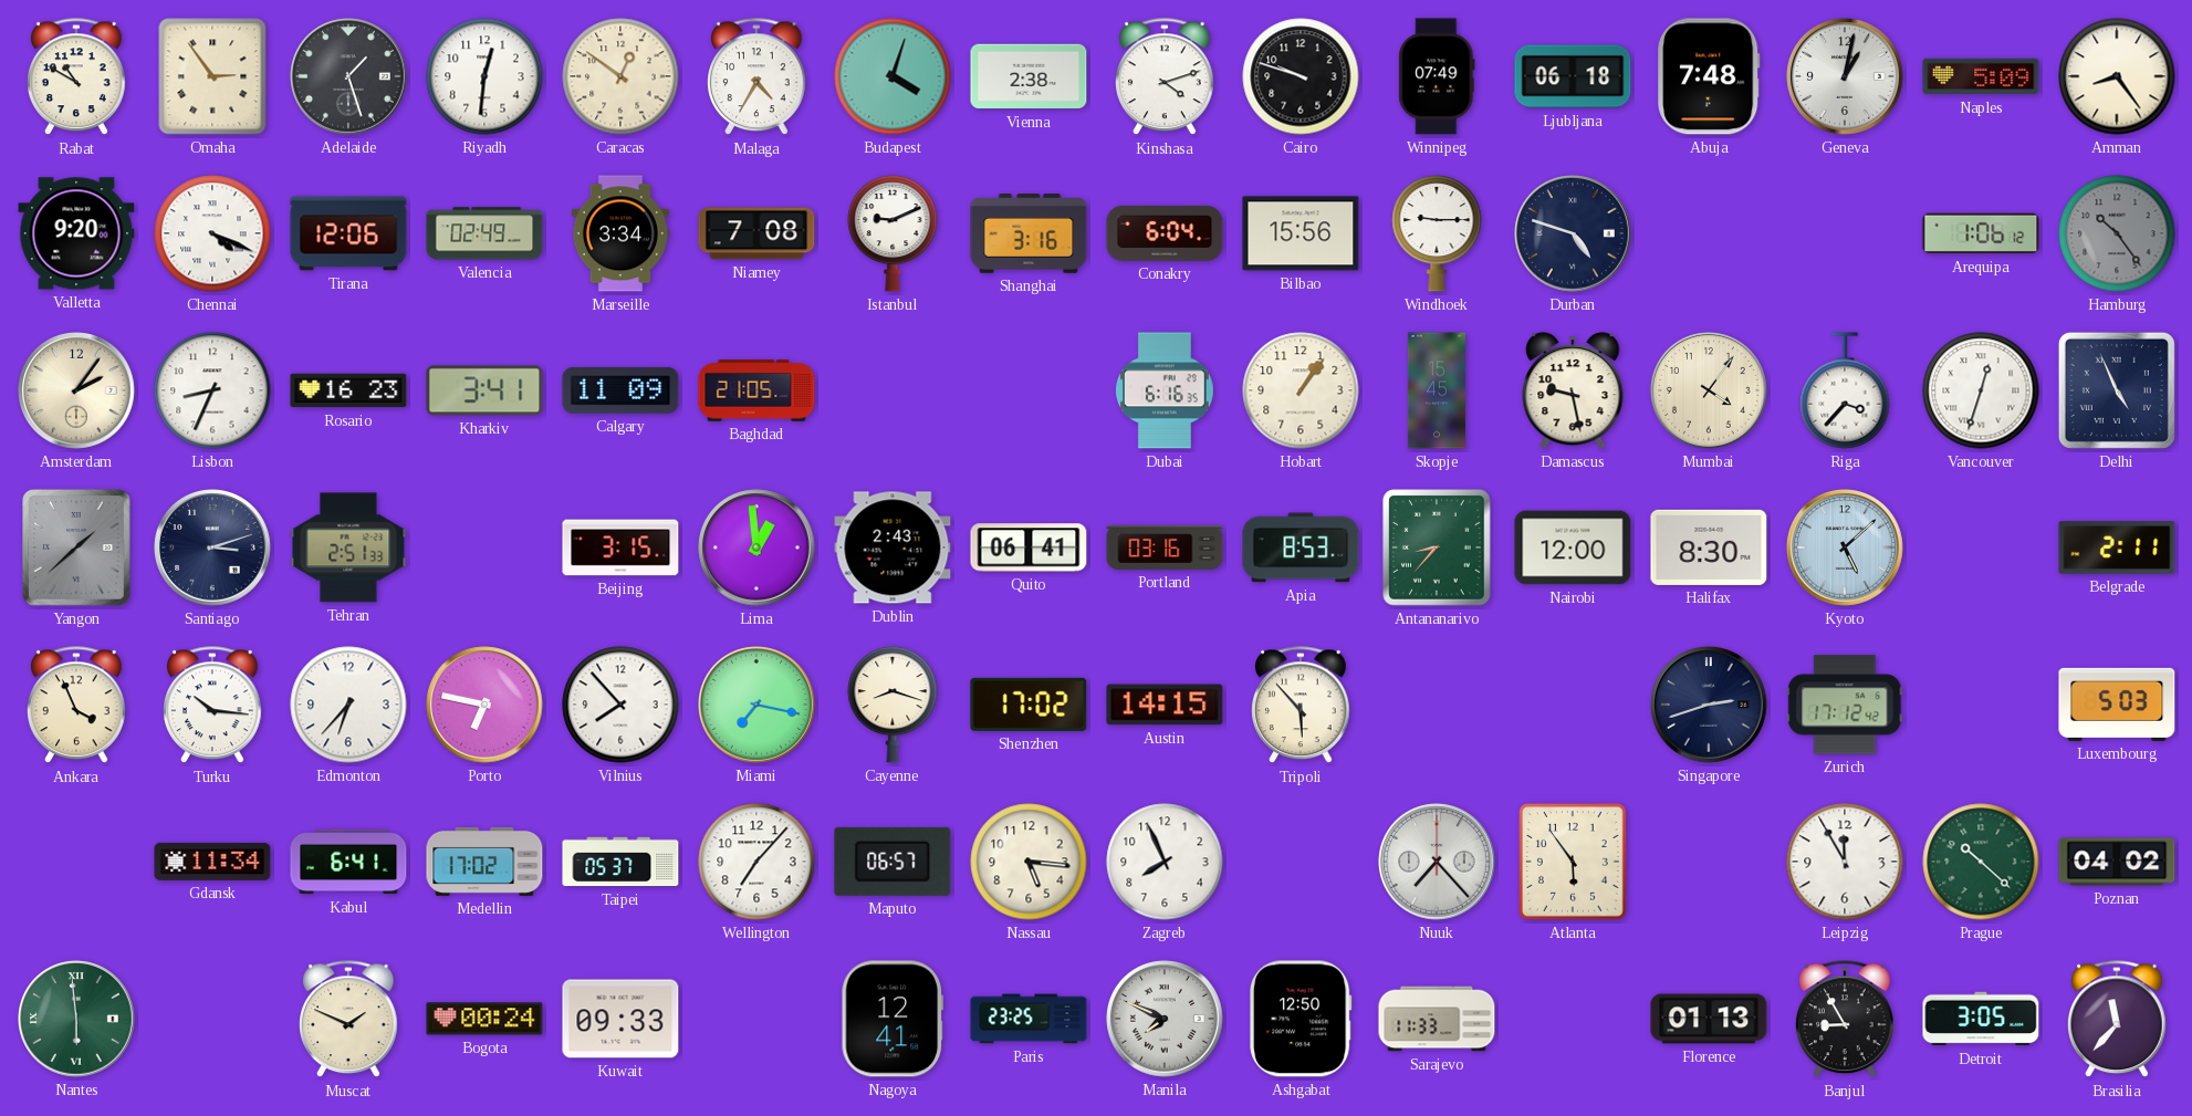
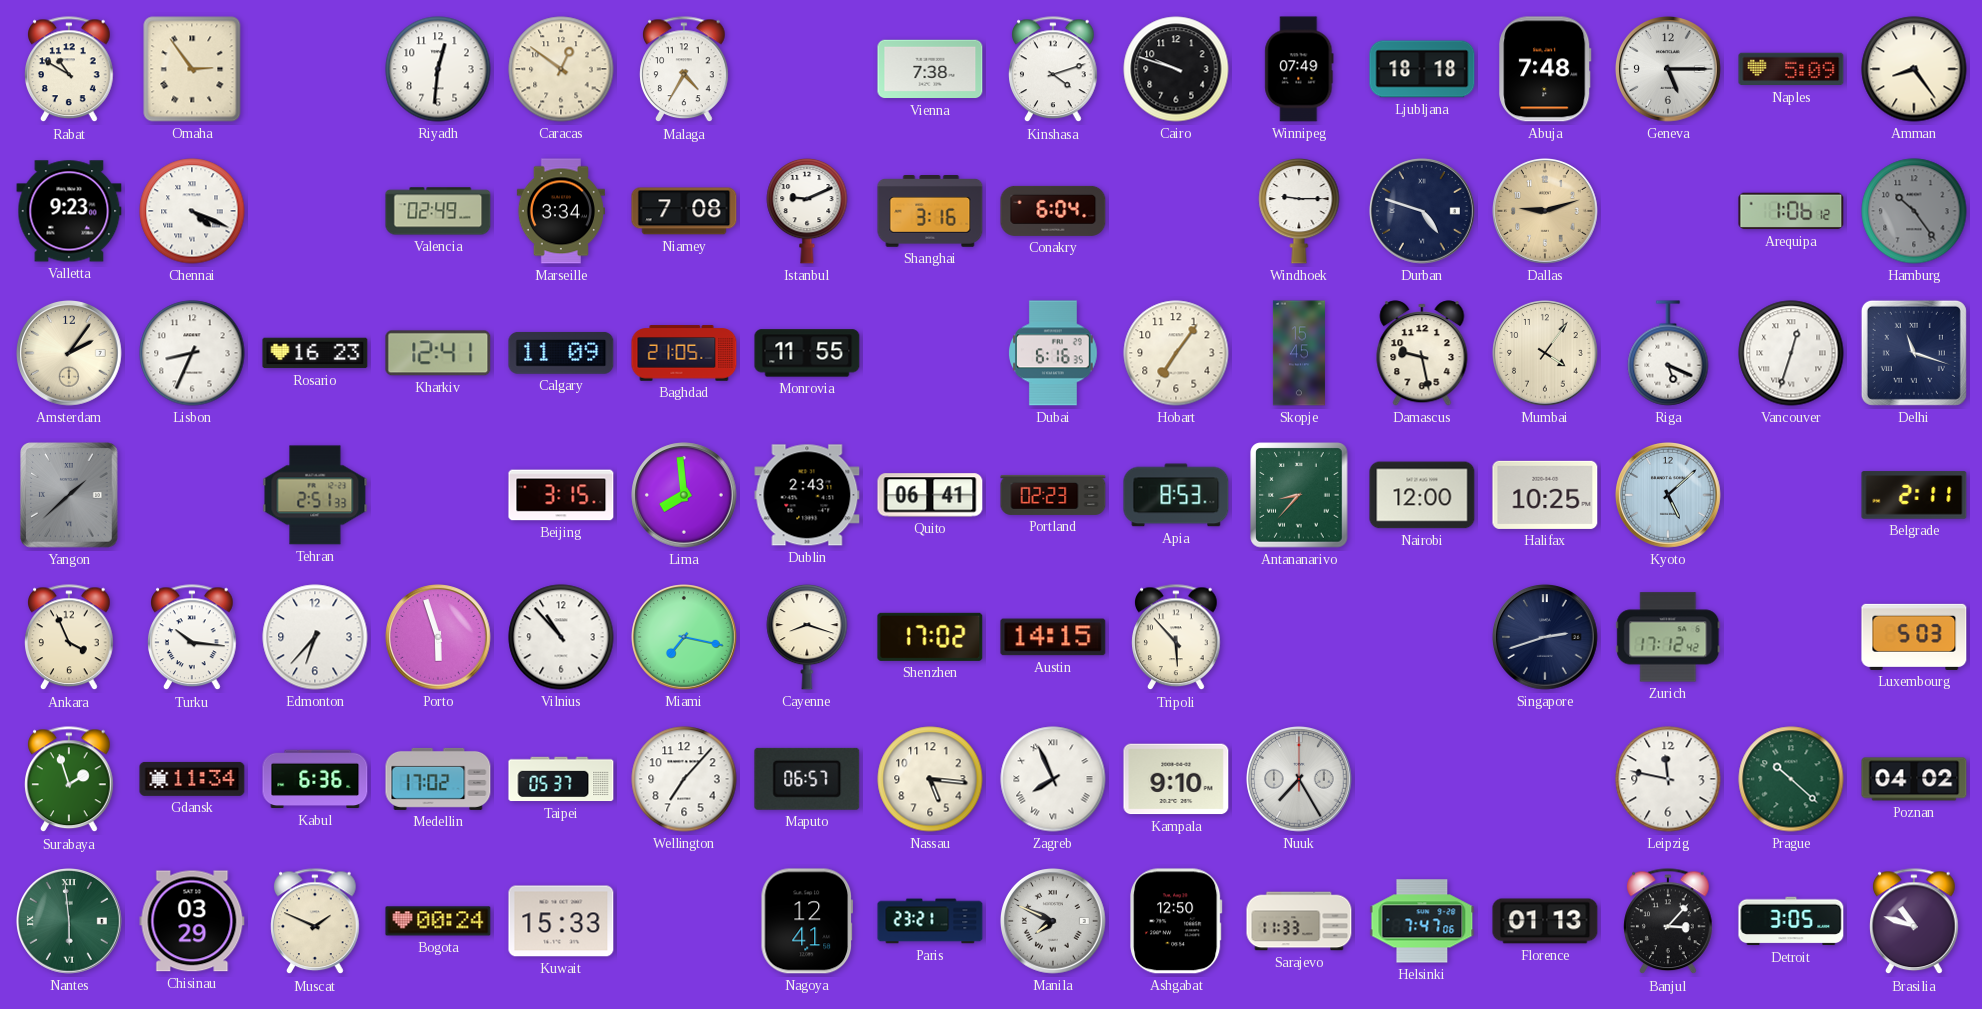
Adelaide: 1:27 -> none (349, 77)
Budapest: 4:03 -> none (893, 76)
Vienna: 2:38 -> 7:38 (930, 69)
Ljubljana: 06:18 -> 18:18 (1422, 69)
Geneva: 1:02 -> 5:15 (1669, 70)
Valletta: 9:20 -> 9:23 (69, 211)
Tirana: 12:06 -> none (348, 233)
Bilbao: 15:56 -> none (1301, 233)
Dallas: none -> 9:12 (1546, 212)
Kharkiv: 3:41 -> 12:41 (438, 353)
Monrovia: none -> 11:55 (807, 353)
Hobart: 1:06 -> 7:06 (1176, 353)
Riga: 3:37 -> 5:19 (1668, 353)
Delhi: 4:56 -> 11:18 (1914, 353)
Santiago: 3:12 -> none (213, 549)
Lima: 12:59 -> 7:59 (685, 496)
Portland: 03:16 -> 02:23 (1053, 495)
Halifax: 8:30 -> 10:25 (1545, 495)
Porto: 6:47 -> 5:57 (439, 638)
Vilnius: 7:53 -> 10:53 (561, 637)
Surabaya: none -> 1:57 (69, 780)
Kabul: 6:41 -> 6:36 (315, 779)
Zagreb numerals: Arabic -> Roman (1053, 779)
Kampala: none -> 9:10 (1176, 779)
Nuuk: 7:23 -> 7:25 (1300, 780)
Atlanta: 5:54 -> none (1574, 863)
Leipzig: 11:55 -> 11:47 (1668, 779)
Chisinau: none -> 03:29 (192, 921)
Kuwait: 09:33 -> 15:33 (561, 921)
Paris: 23:25 -> 23:21 (930, 921)
Helsinki: none -> 7:47 (1422, 921)
Banjul: 8:55 -> 3:07 (1668, 922)
Brasilia: 11:37 -> 10:48 (1914, 922)
